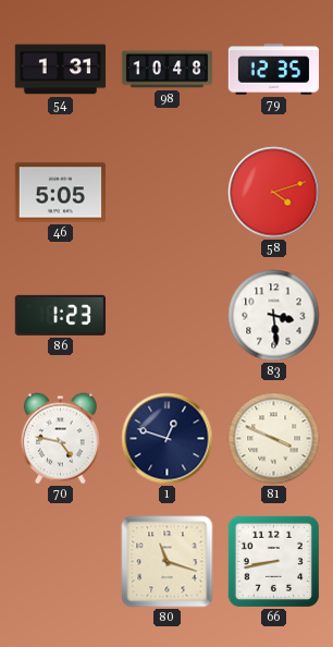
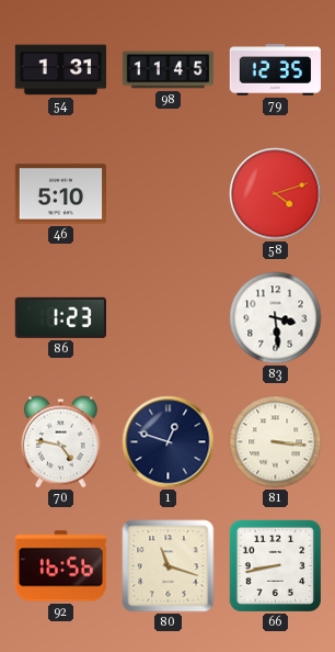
98: 10:48 -> 11:45 (169, 70)
46: 5:05 -> 5:10 (60, 194)
81: 3:49 -> 3:16 (276, 442)
92: none -> 16:56 (61, 566)
